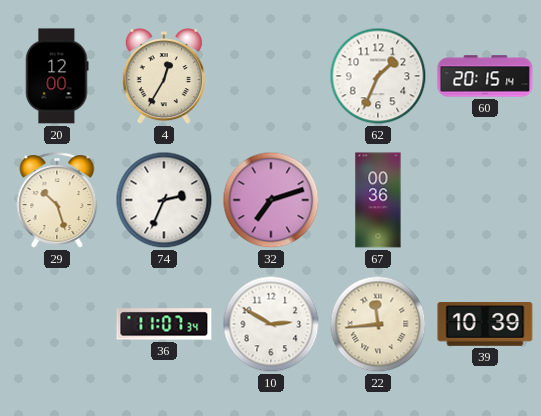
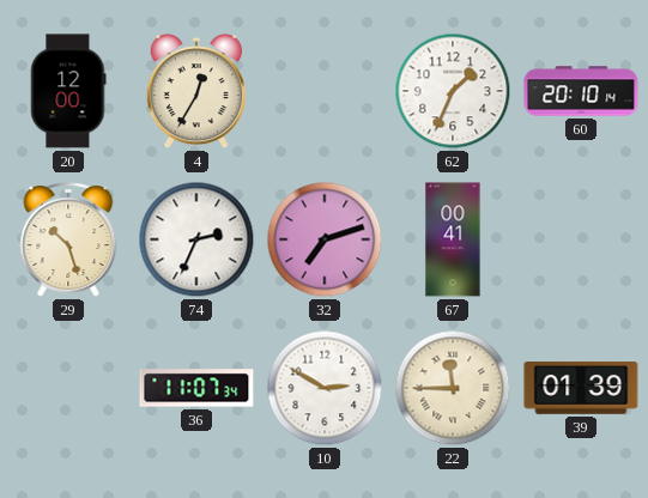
60: 20:15 -> 20:10 (581, 91)
67: 00:36 -> 00:41 (453, 239)
22: 11:44 -> 11:45 (453, 388)
39: 10:39 -> 01:39 (581, 389)
